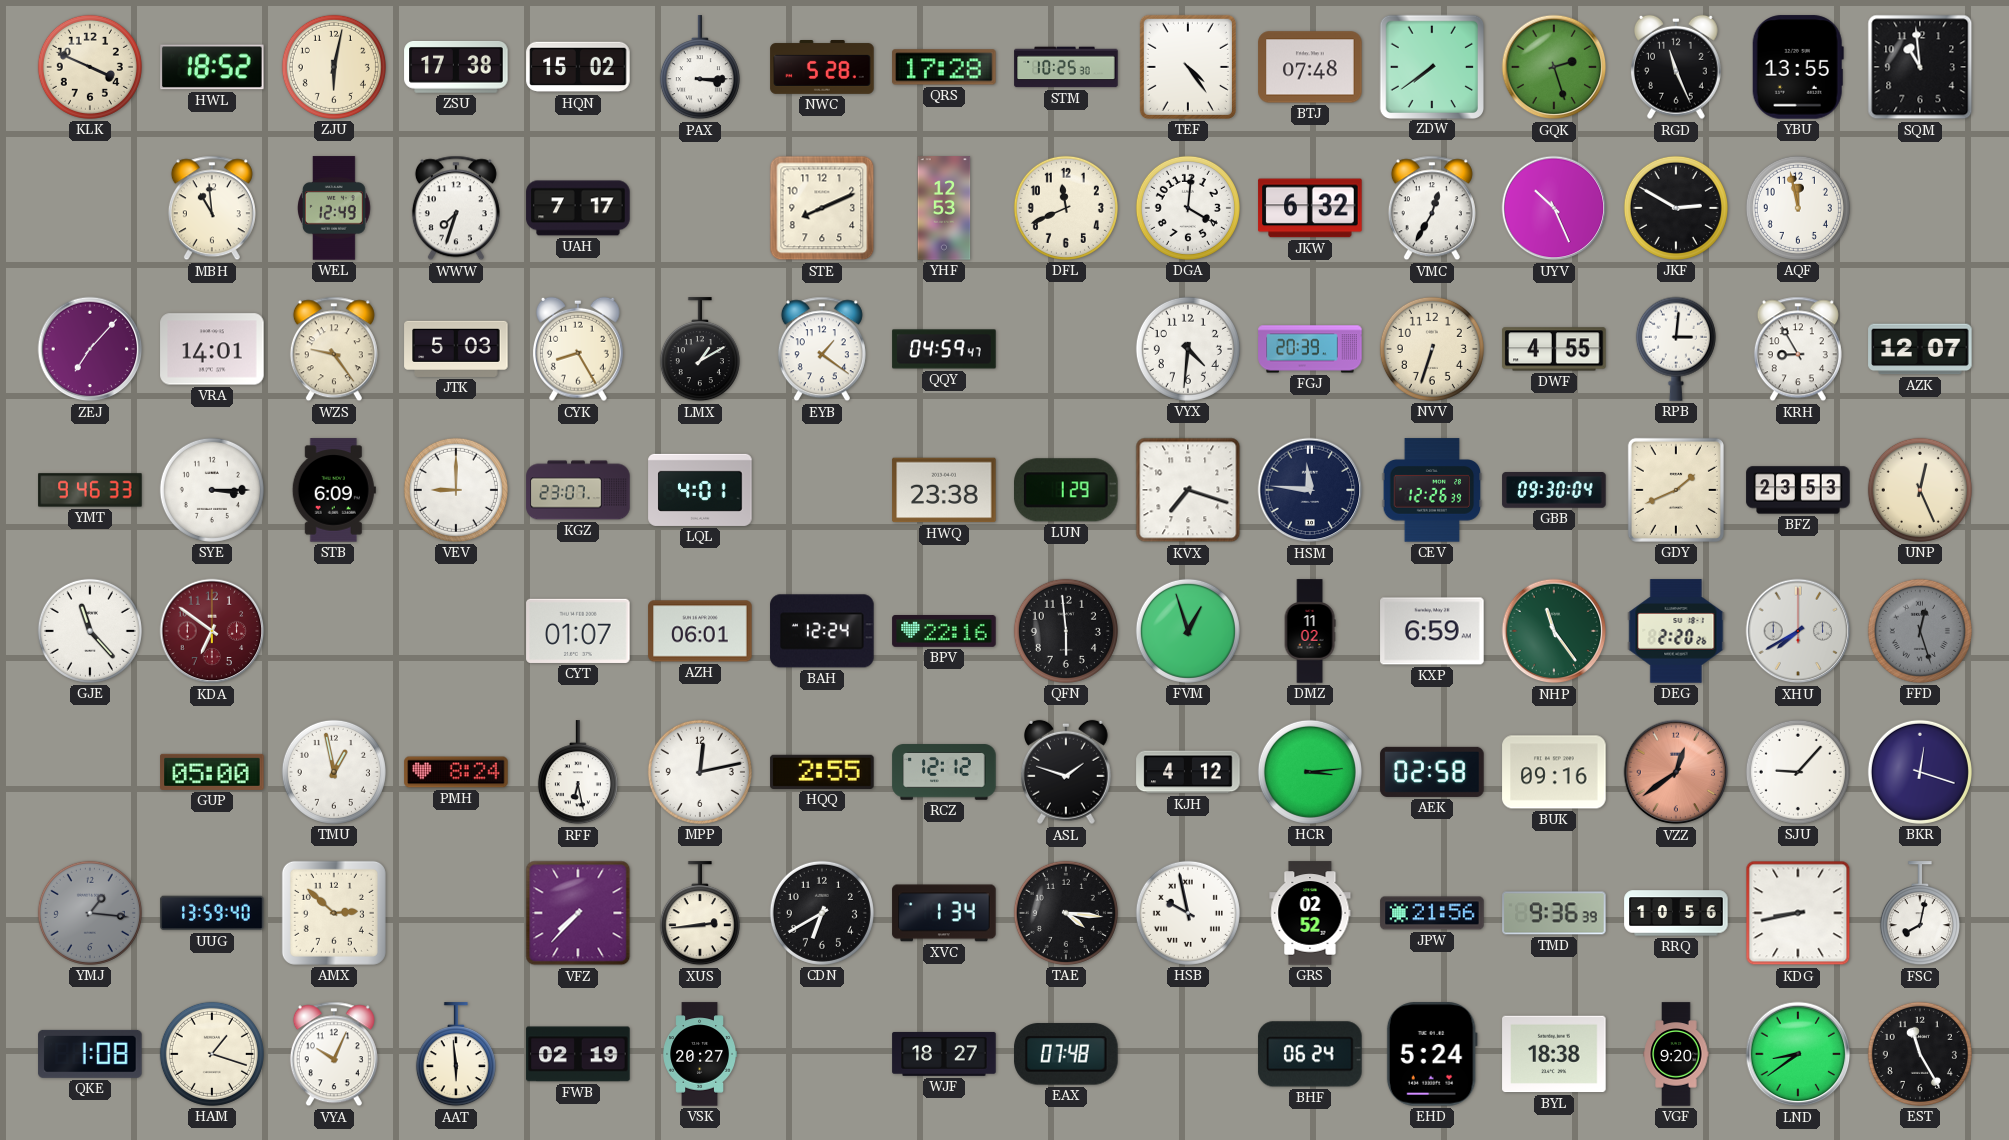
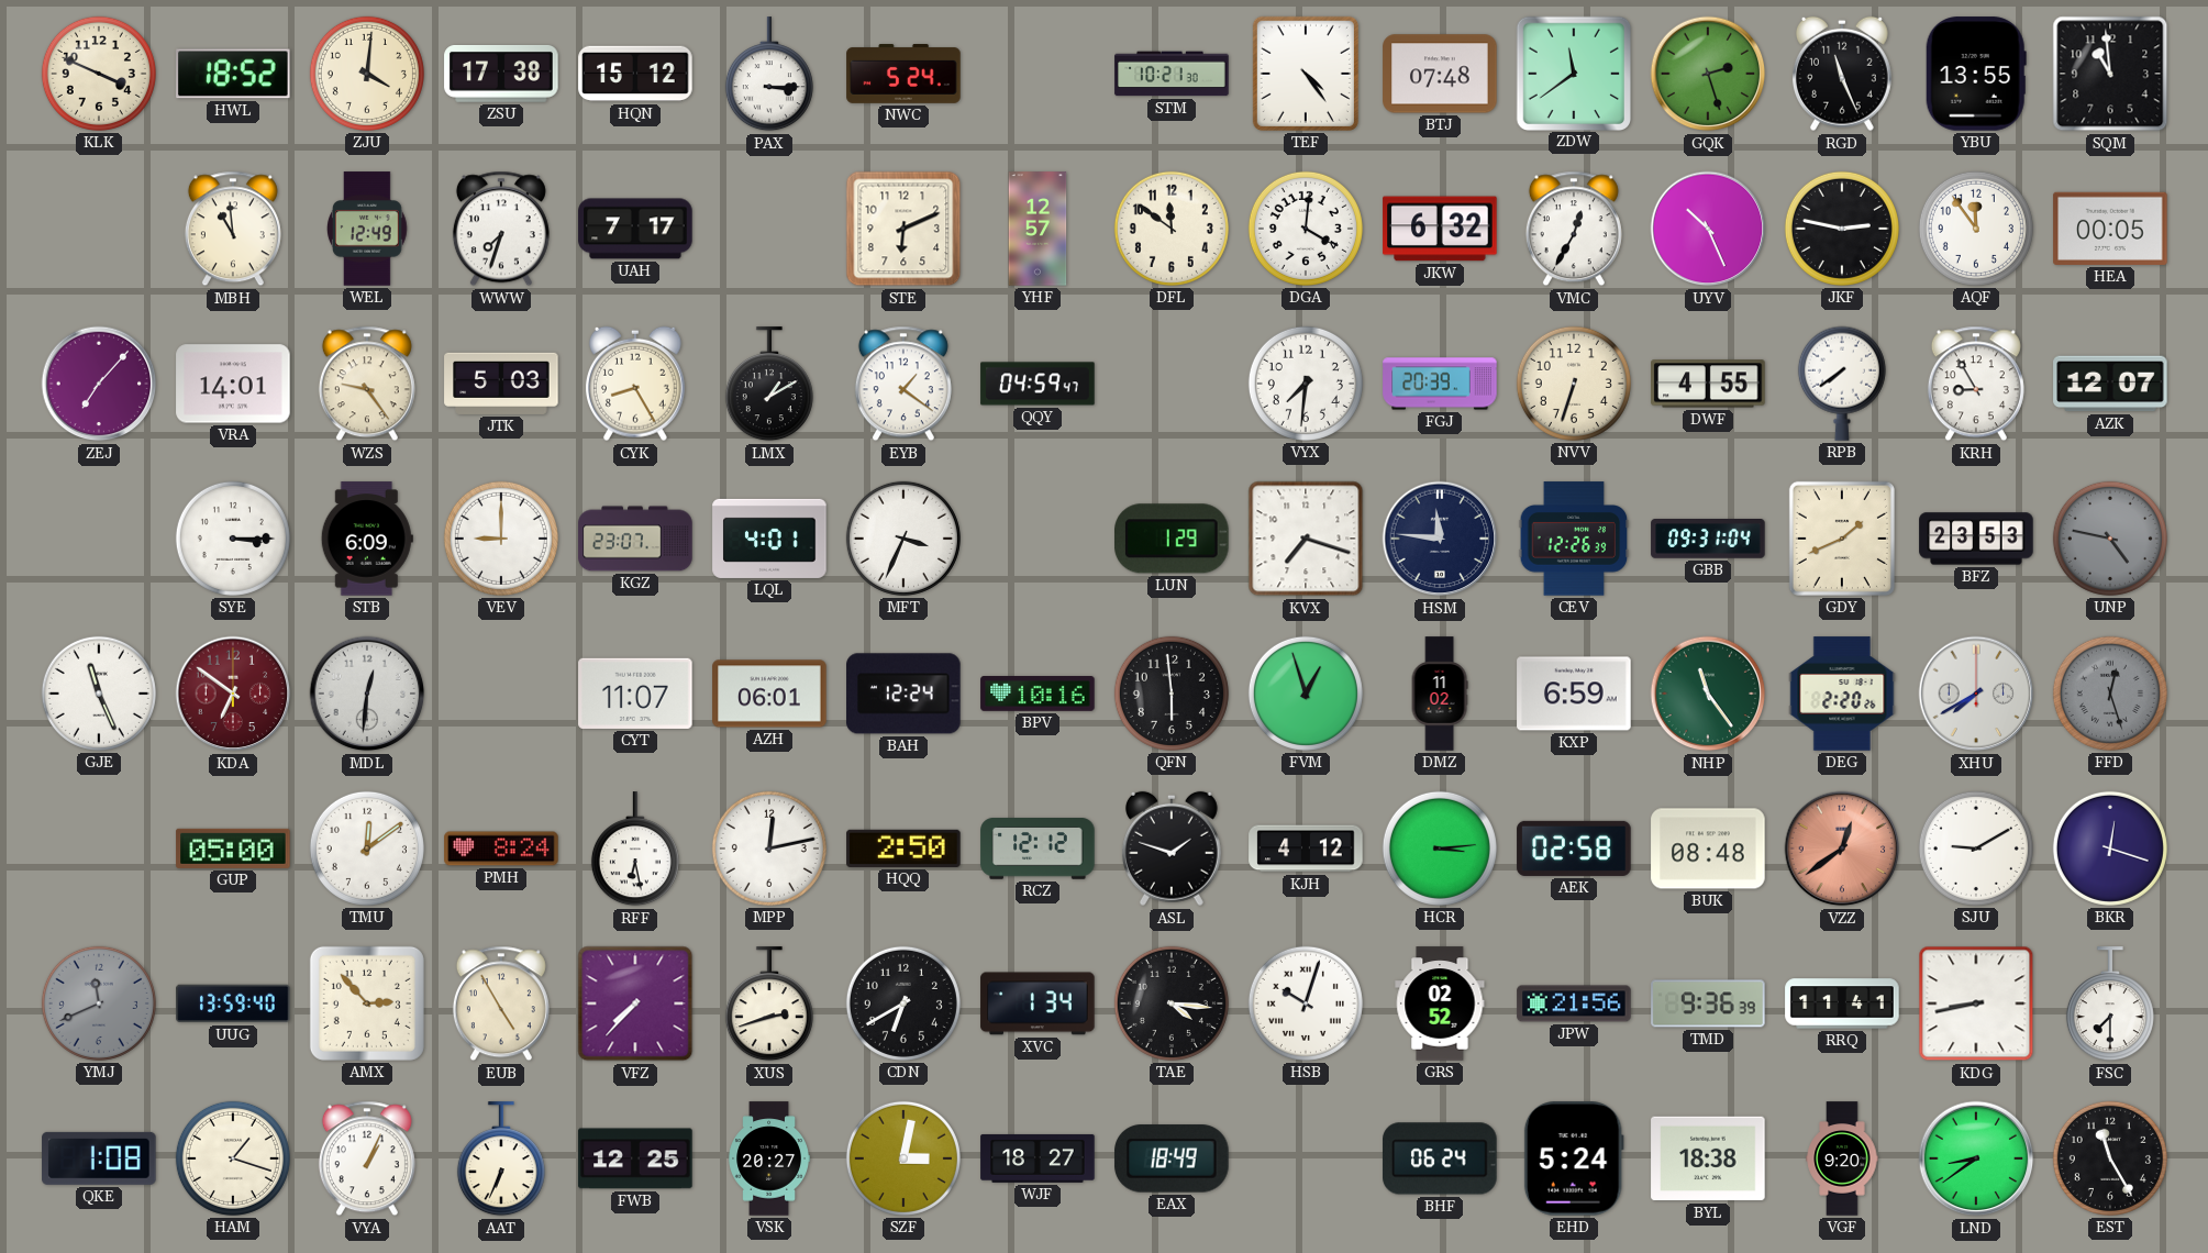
ZJU: 6:02 -> 4:01 (367, 74)
HQN: 15:02 -> 15:12 (635, 74)
NWC: 5:28 -> 5:24 (903, 75)
QRS: 17:28 -> none (944, 67)
STM: 10:25 -> 10:21 (1172, 74)
ZDW: 7:39 -> 11:39 (1573, 73)
STE: 8:11 -> 6:11 (903, 229)
YHF: 12:53 -> 12:57 (1038, 229)
DFL: 11:41 -> 11:51 (1172, 229)
JKF: 2:50 -> 2:47 (1842, 229)
AQF: 11:58 -> 11:54 (1976, 229)
HEA: none -> 00:05 (2110, 229)
VYX: 4:31 -> 7:31 (1306, 384)
RPB: 3:01 -> 7:39 (1842, 384)
YMT: 9:46 -> none (90, 490)
MFT: none -> 3:34 (903, 539)
HWQ: 23:38 -> none (944, 490)
GBB: 09:30 -> 09:31 (1708, 539)
UNP: 12:26 -> 4:47 (2110, 539)
UNP dial: cream -> grey (2110, 539)
GJE: 11:23 -> 11:26 (99, 694)
MDL: none -> 12:31 (367, 694)
CYT: 01:07 -> 11:07 (635, 694)
BPV: 22:16 -> 10:16 (1038, 695)
TMU: 12:58 -> 12:09 (367, 849)
HQQ: 2:55 -> 2:50 (903, 849)
BUK: 09:16 -> 08:48 (1708, 849)
SJU: 9:07 -> 9:10 (1976, 849)
YMJ: 1:16 -> 11:41 (99, 1003)
AMX: 2:52 -> 2:53 (367, 1003)
EUB: none -> 4:55 (501, 1003)
XUS: 2:44 -> 2:42 (769, 1005)
HSB: 9:58 -> 10:03 (1306, 1003)
RRQ: 10:56 -> 11:41 (1842, 1003)
FSC: 8:02 -> 7:30 (2110, 1005)
VYA: 10:04 -> 1:04 (367, 1158)
AAT: 5:59 -> 6:34 (501, 1160)
FWB: 02:19 -> 12:25 (635, 1158)
SZF: none -> 3:02 (903, 1158)
EAX: 07:48 -> 18:49 (1172, 1158)
